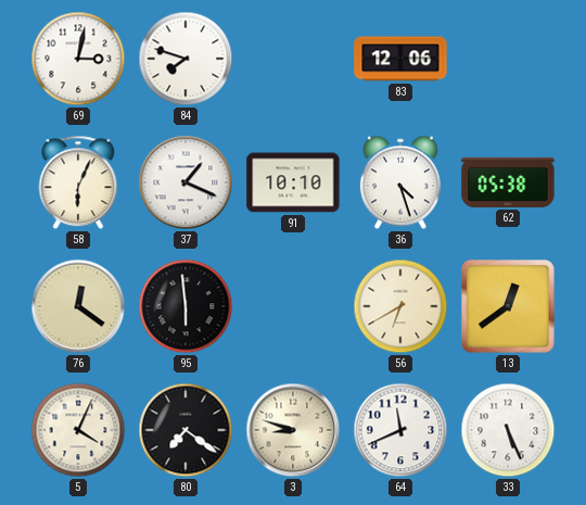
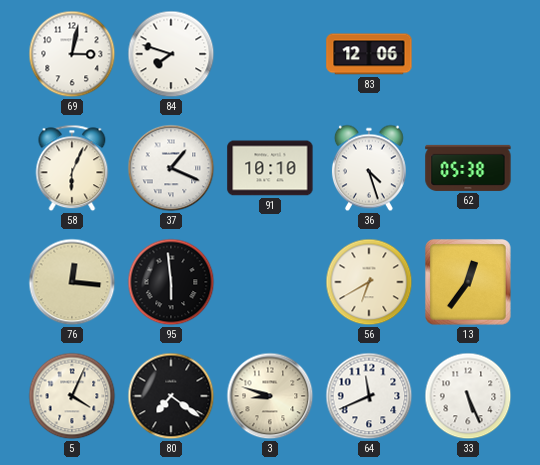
76: 12:21 -> 12:16 (72, 282)
13: 12:39 -> 12:36 (469, 283)
